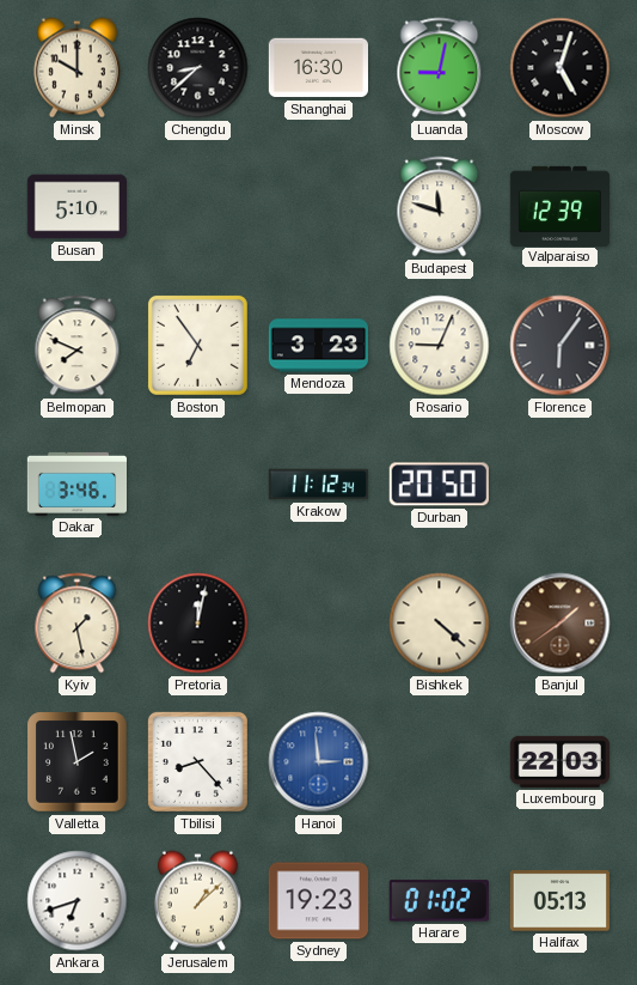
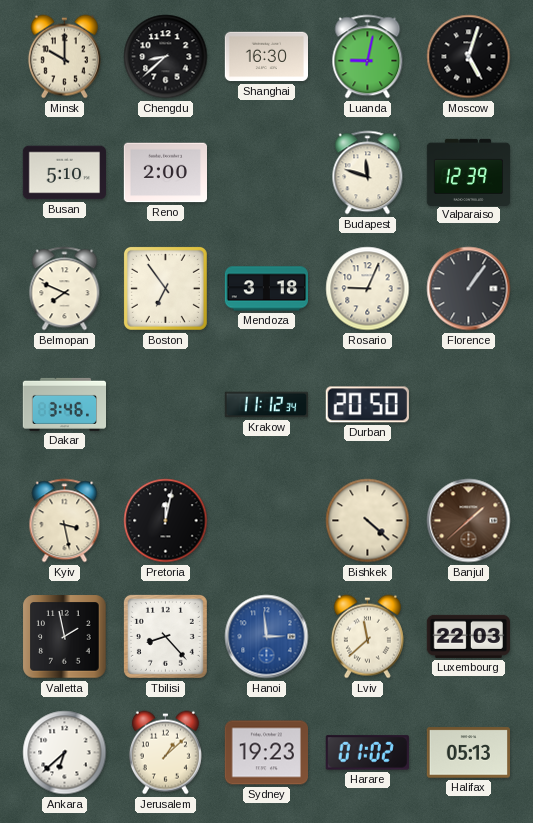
Reno: none -> 2:00 (165, 173)
Mendoza: 3:23 -> 3:18 (266, 289)
Florence: 6:06 -> 1:06 (469, 289)
Kyiv: 1:28 -> 3:28 (65, 521)
Banjul: 1:39 -> 1:38 (469, 521)
Lviv: none -> 11:38 (367, 637)
Ankara: 6:42 -> 6:38 (65, 753)
